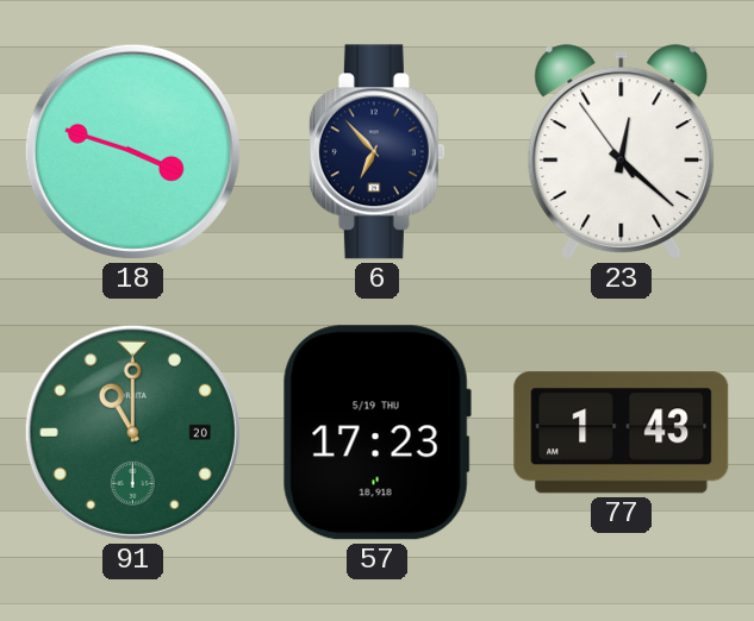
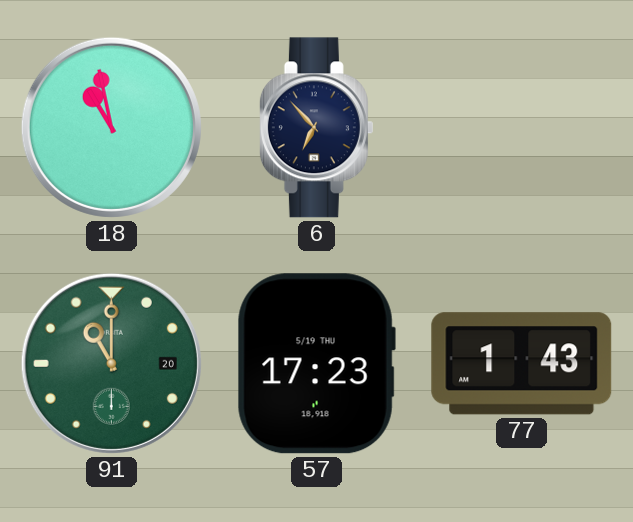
18: 3:48 -> 10:58 (111, 127)
23: 12:21 -> none (622, 152)
